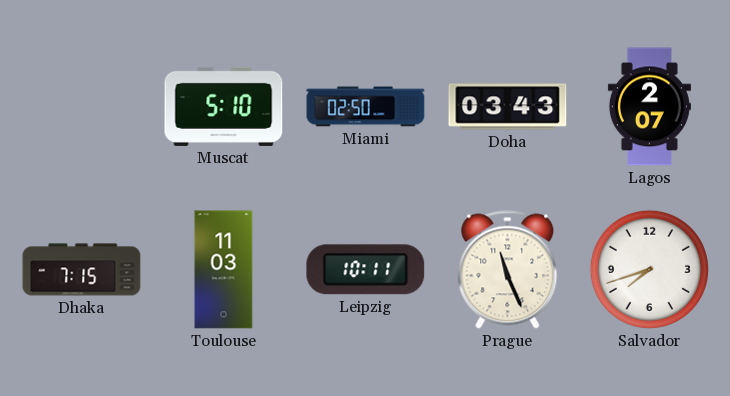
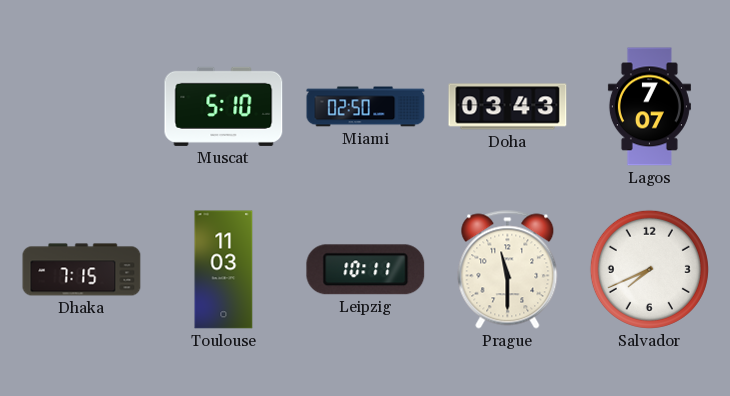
Lagos: 2:07 -> 7:07 (649, 107)
Prague: 11:26 -> 11:30 (508, 270)
Salvador: 7:42 -> 7:41 (649, 269)
